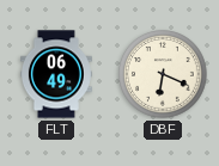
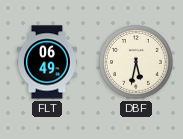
DBF: 6:19 -> 5:32 (137, 63)
